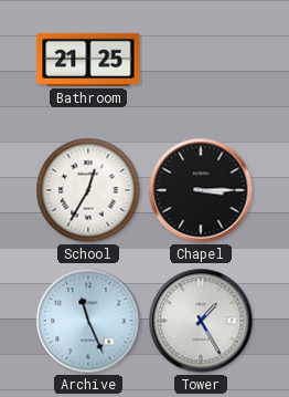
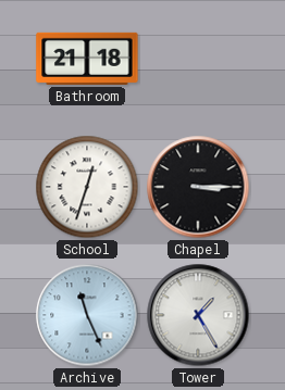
Bathroom: 21:25 -> 21:18 (87, 59)
School: 12:35 -> 12:33 (87, 187)
